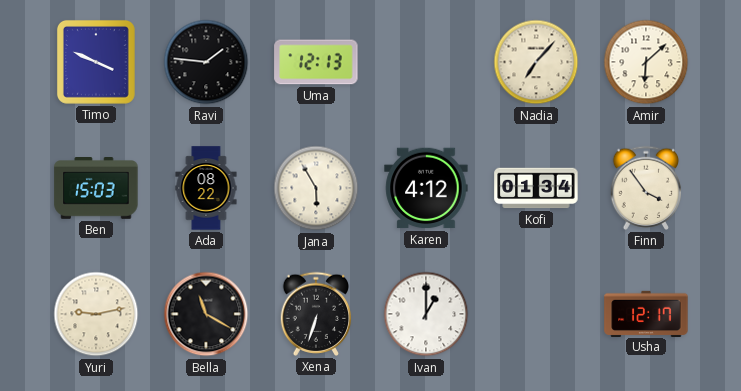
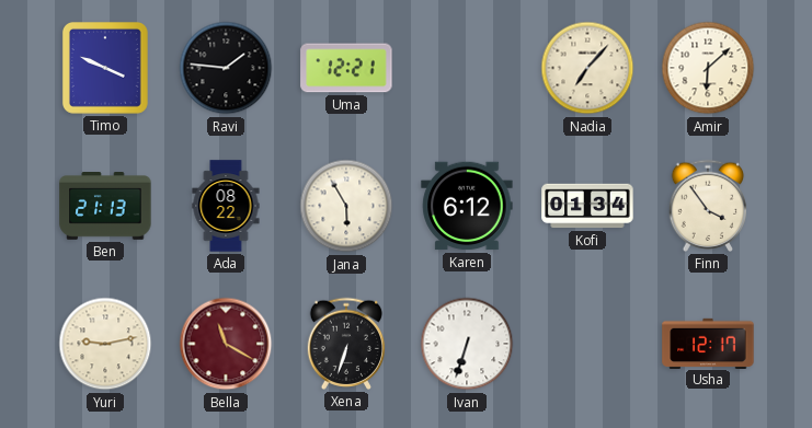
Uma: 12:13 -> 12:21 (346, 68)
Ben: 15:03 -> 21:13 (105, 207)
Karen: 4:12 -> 6:12 (467, 206)
Bella dial: black -> burgundy (226, 344)
Ivan: 1:00 -> 6:33 (467, 344)
